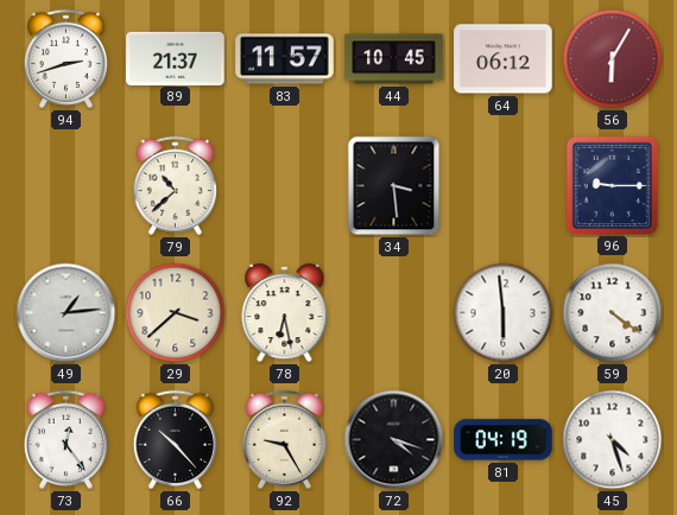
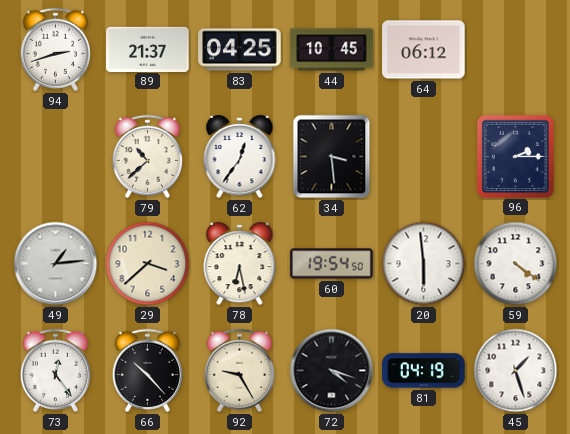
83: 11:57 -> 04:25 (240, 50)
56: 6:05 -> none (613, 59)
62: none -> 12:36 (240, 157)
96: 9:15 -> 2:15 (515, 156)
60: none -> 19:54 (332, 264)
45: 4:27 -> 1:27 (516, 371)
